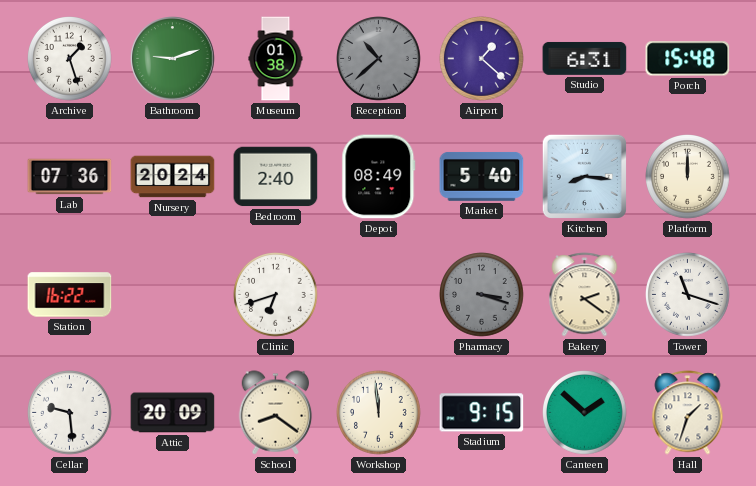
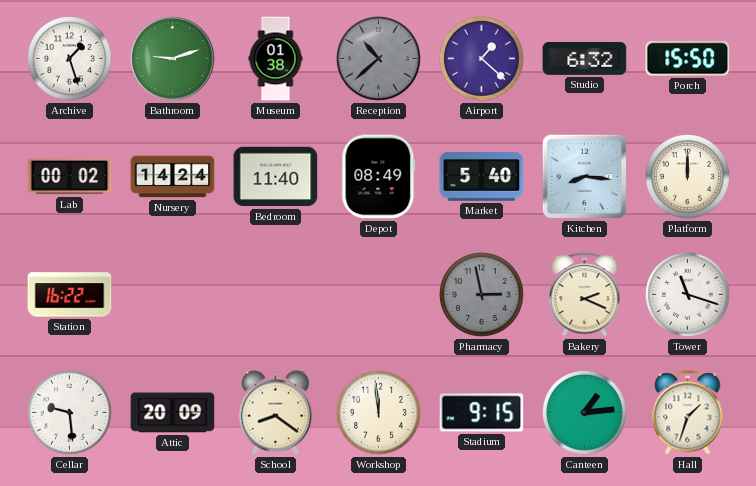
Studio: 6:31 -> 6:32 (585, 58)
Porch: 15:48 -> 15:50 (688, 59)
Lab: 07:36 -> 00:02 (70, 177)
Nursery: 20:24 -> 14:24 (173, 177)
Bedroom: 2:40 -> 11:40 (276, 177)
Clinic: 6:42 -> none (276, 295)
Pharmacy: 3:18 -> 2:58 (482, 295)
Bakery: 2:21 -> 2:19 (585, 295)
Canteen: 1:52 -> 1:14 (585, 413)
